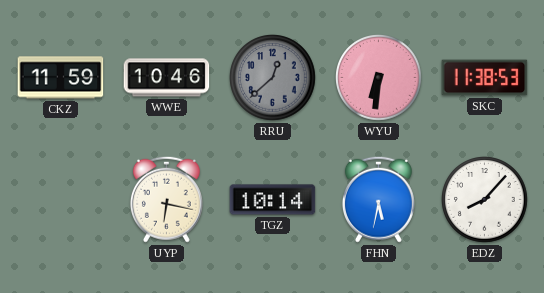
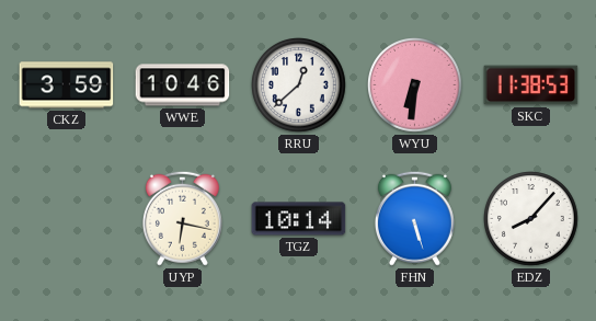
CKZ: 11:59 -> 3:59 (67, 85)
RRU dial: grey -> white (299, 85)
FHN: 5:32 -> 5:27 (414, 218)
